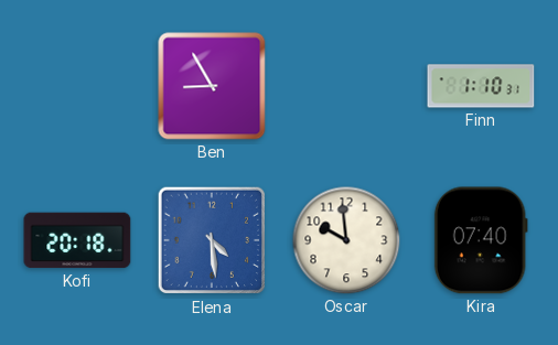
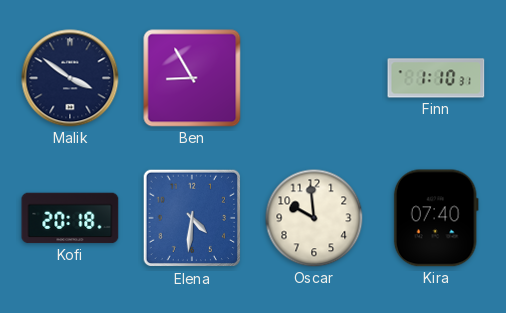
Malik: none -> 3:51 (70, 78)
Elena: 4:29 -> 4:31 (192, 218)
